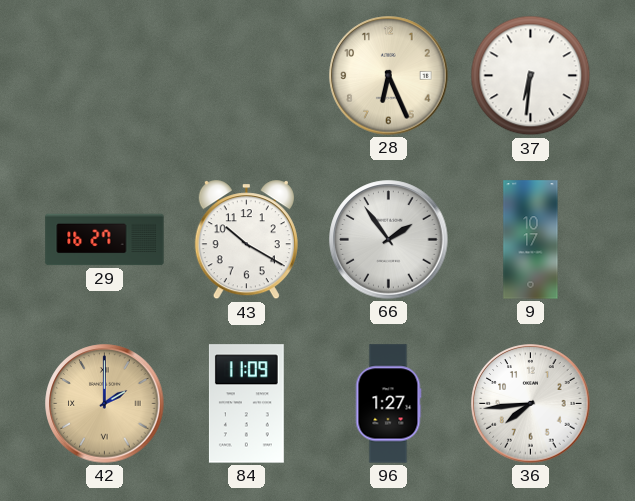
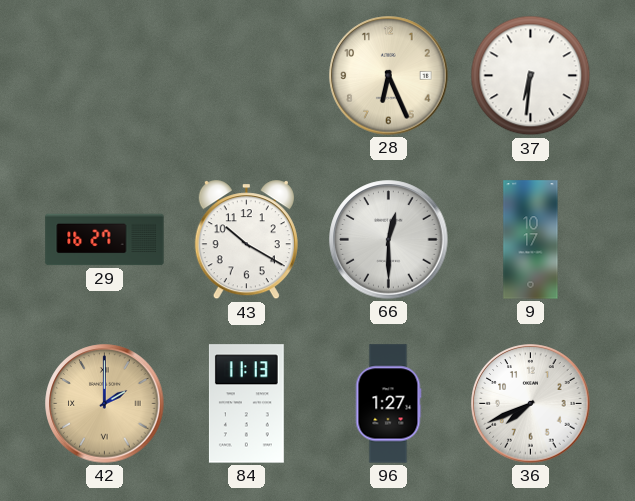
66: 1:54 -> 12:30 (389, 240)
84: 11:09 -> 11:13 (246, 404)
36: 7:44 -> 7:41 (531, 404)
